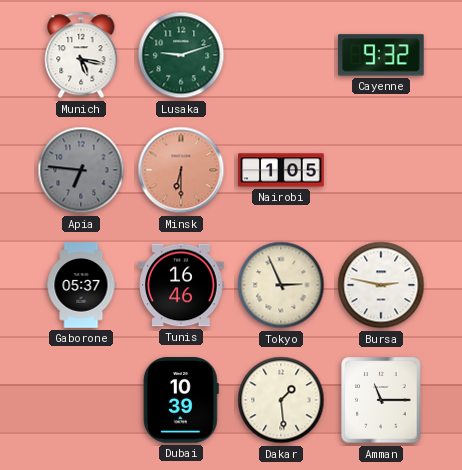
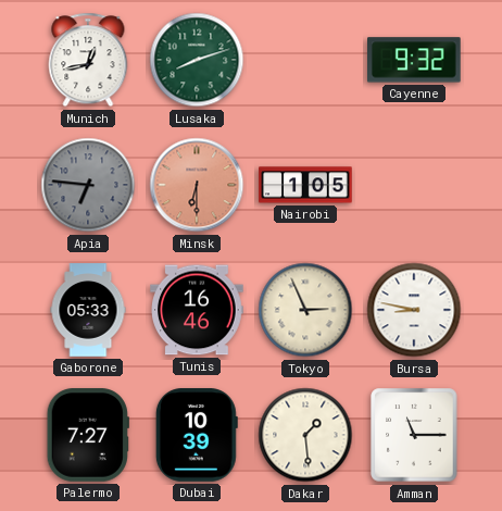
Munich: 5:17 -> 12:43 (88, 60)
Lusaka: 9:12 -> 8:12 (197, 60)
Gaborone: 05:37 -> 05:33 (88, 310)
Bursa: 2:47 -> 8:47 (414, 310)
Palermo: none -> 7:27 (88, 435)
